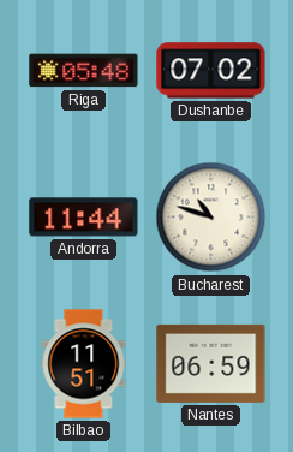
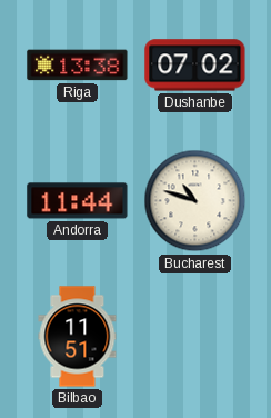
Riga: 05:48 -> 13:38 (78, 66)
Nantes: 06:59 -> none (211, 363)
